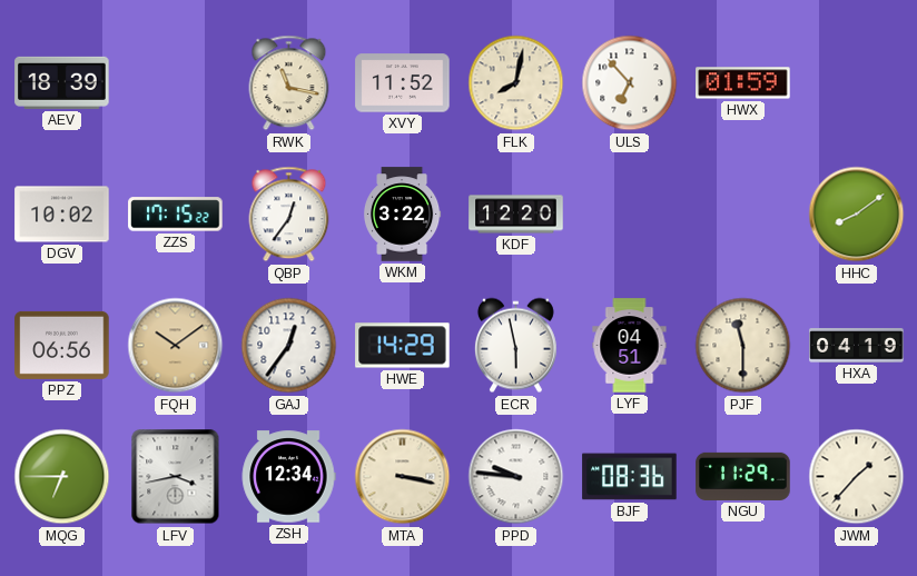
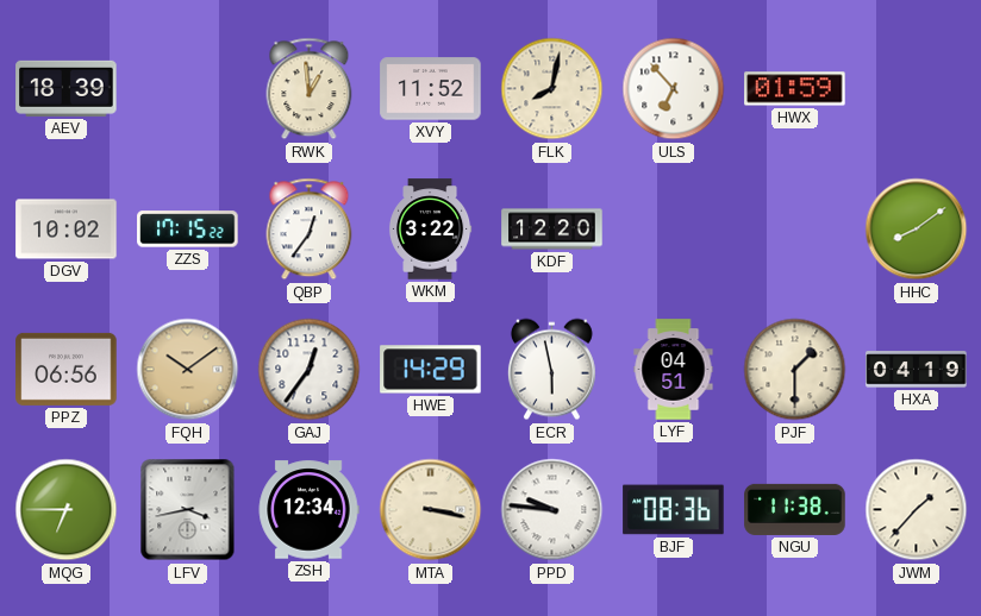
RWK: 11:17 -> 12:59 (310, 89)
PJF: 11:30 -> 1:30 (795, 370)
NGU: 11:29 -> 11:38 (795, 509)
